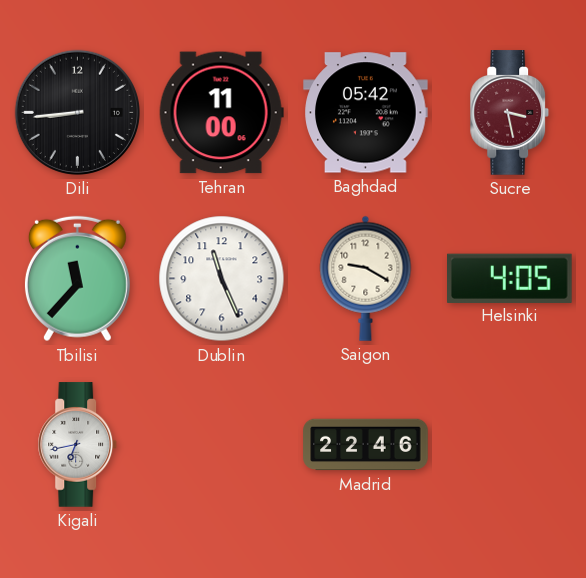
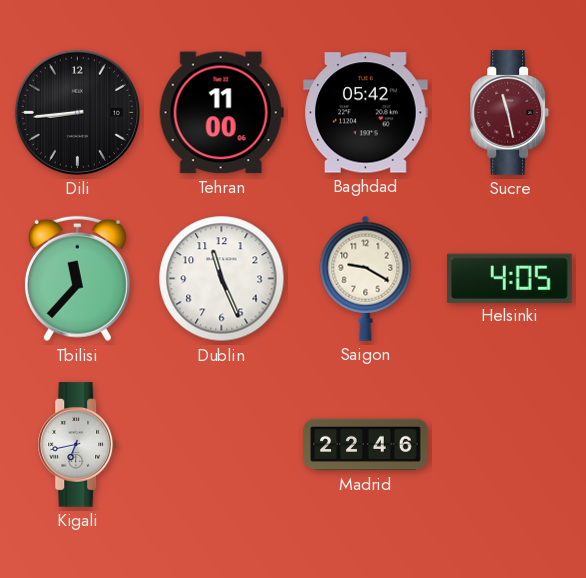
Sucre: 3:28 -> 11:28 (510, 113)
